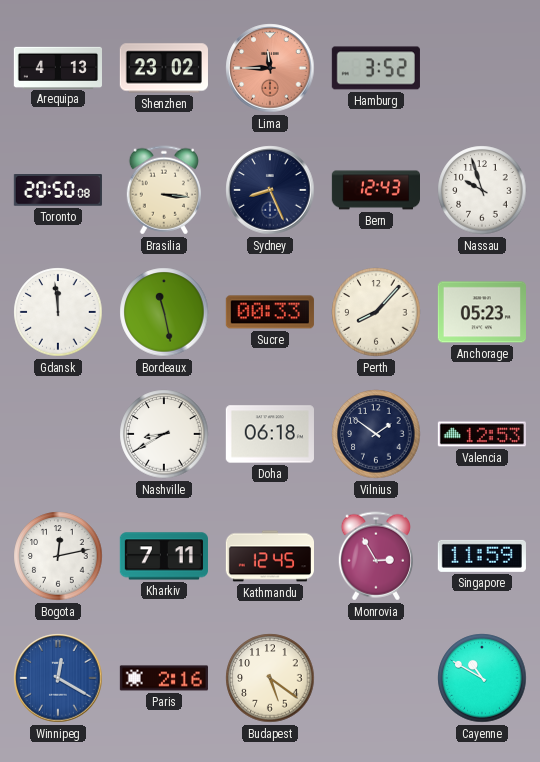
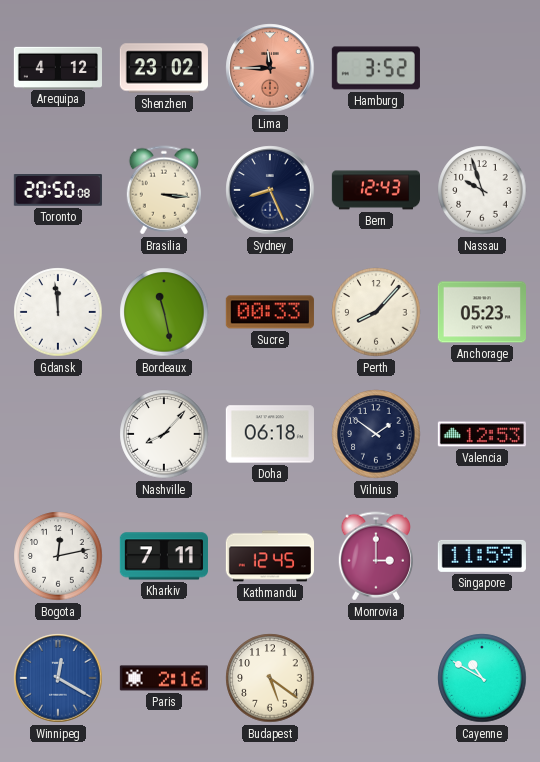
Arequipa: 4:13 -> 4:12 (57, 67)
Nashville: 8:40 -> 8:07 (164, 434)
Monrovia: 2:55 -> 3:00 (376, 556)
